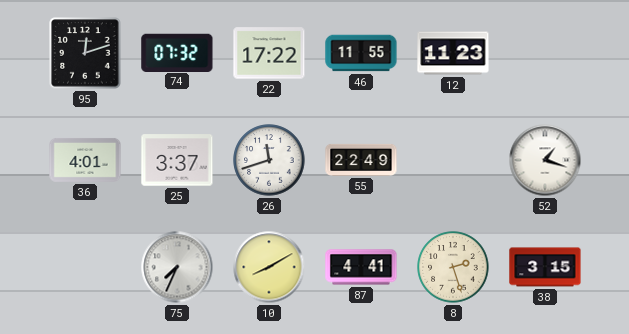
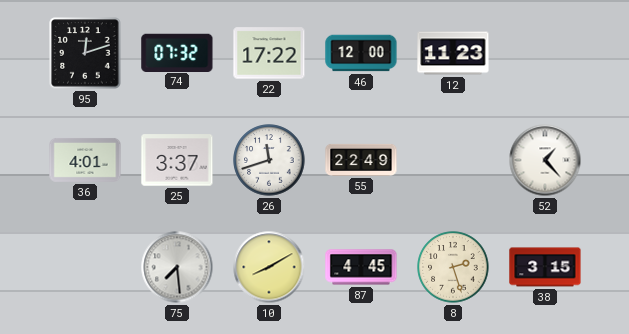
46: 11:55 -> 12:00 (361, 53)
52: 1:18 -> 1:23 (545, 160)
75: 7:34 -> 7:29 (177, 267)
87: 4:41 -> 4:45 (361, 267)
